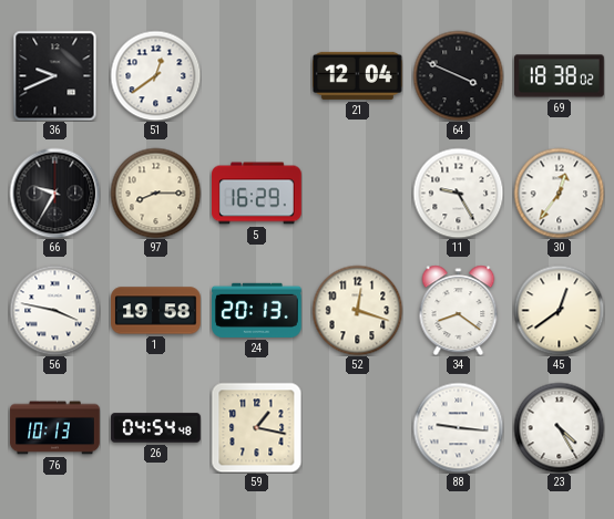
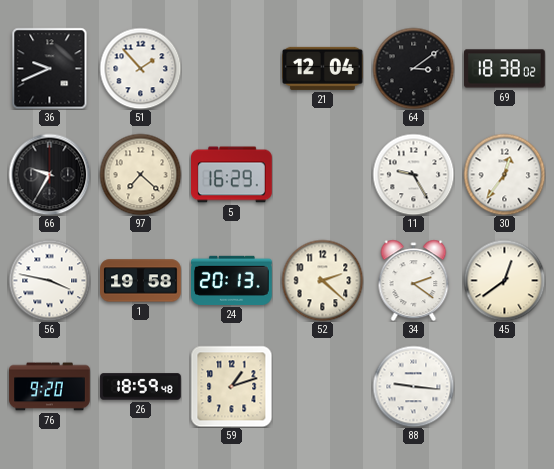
51: 12:39 -> 1:53 (140, 68)
64: 3:49 -> 3:09 (413, 68)
97: 8:15 -> 7:22 (140, 174)
52: 12:18 -> 2:22 (322, 280)
34: 8:21 -> 2:21 (414, 280)
76: 10:13 -> 9:20 (50, 387)
26: 04:54 -> 18:59 (141, 387)
59: 1:17 -> 1:12 (231, 386)
23: 4:25 -> none (559, 427)
